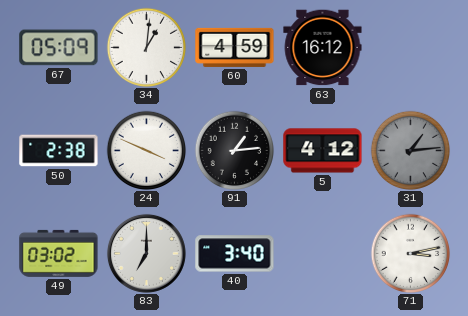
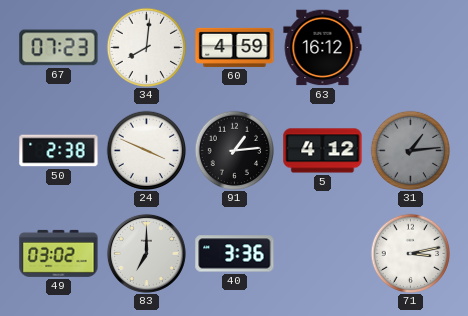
67: 05:09 -> 07:23 (59, 48)
34: 1:01 -> 8:01 (146, 47)
40: 3:40 -> 3:36 (235, 254)
